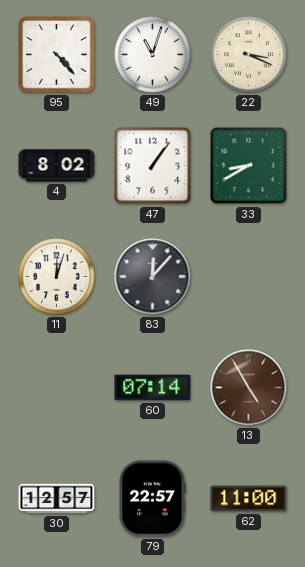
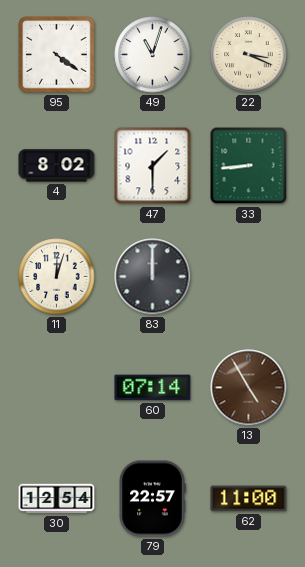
95: 4:23 -> 4:21 (57, 55)
47: 1:06 -> 1:30 (153, 166)
33: 8:40 -> 8:44 (249, 166)
83: 12:07 -> 12:00 (153, 277)
30: 12:57 -> 12:54 (57, 499)
